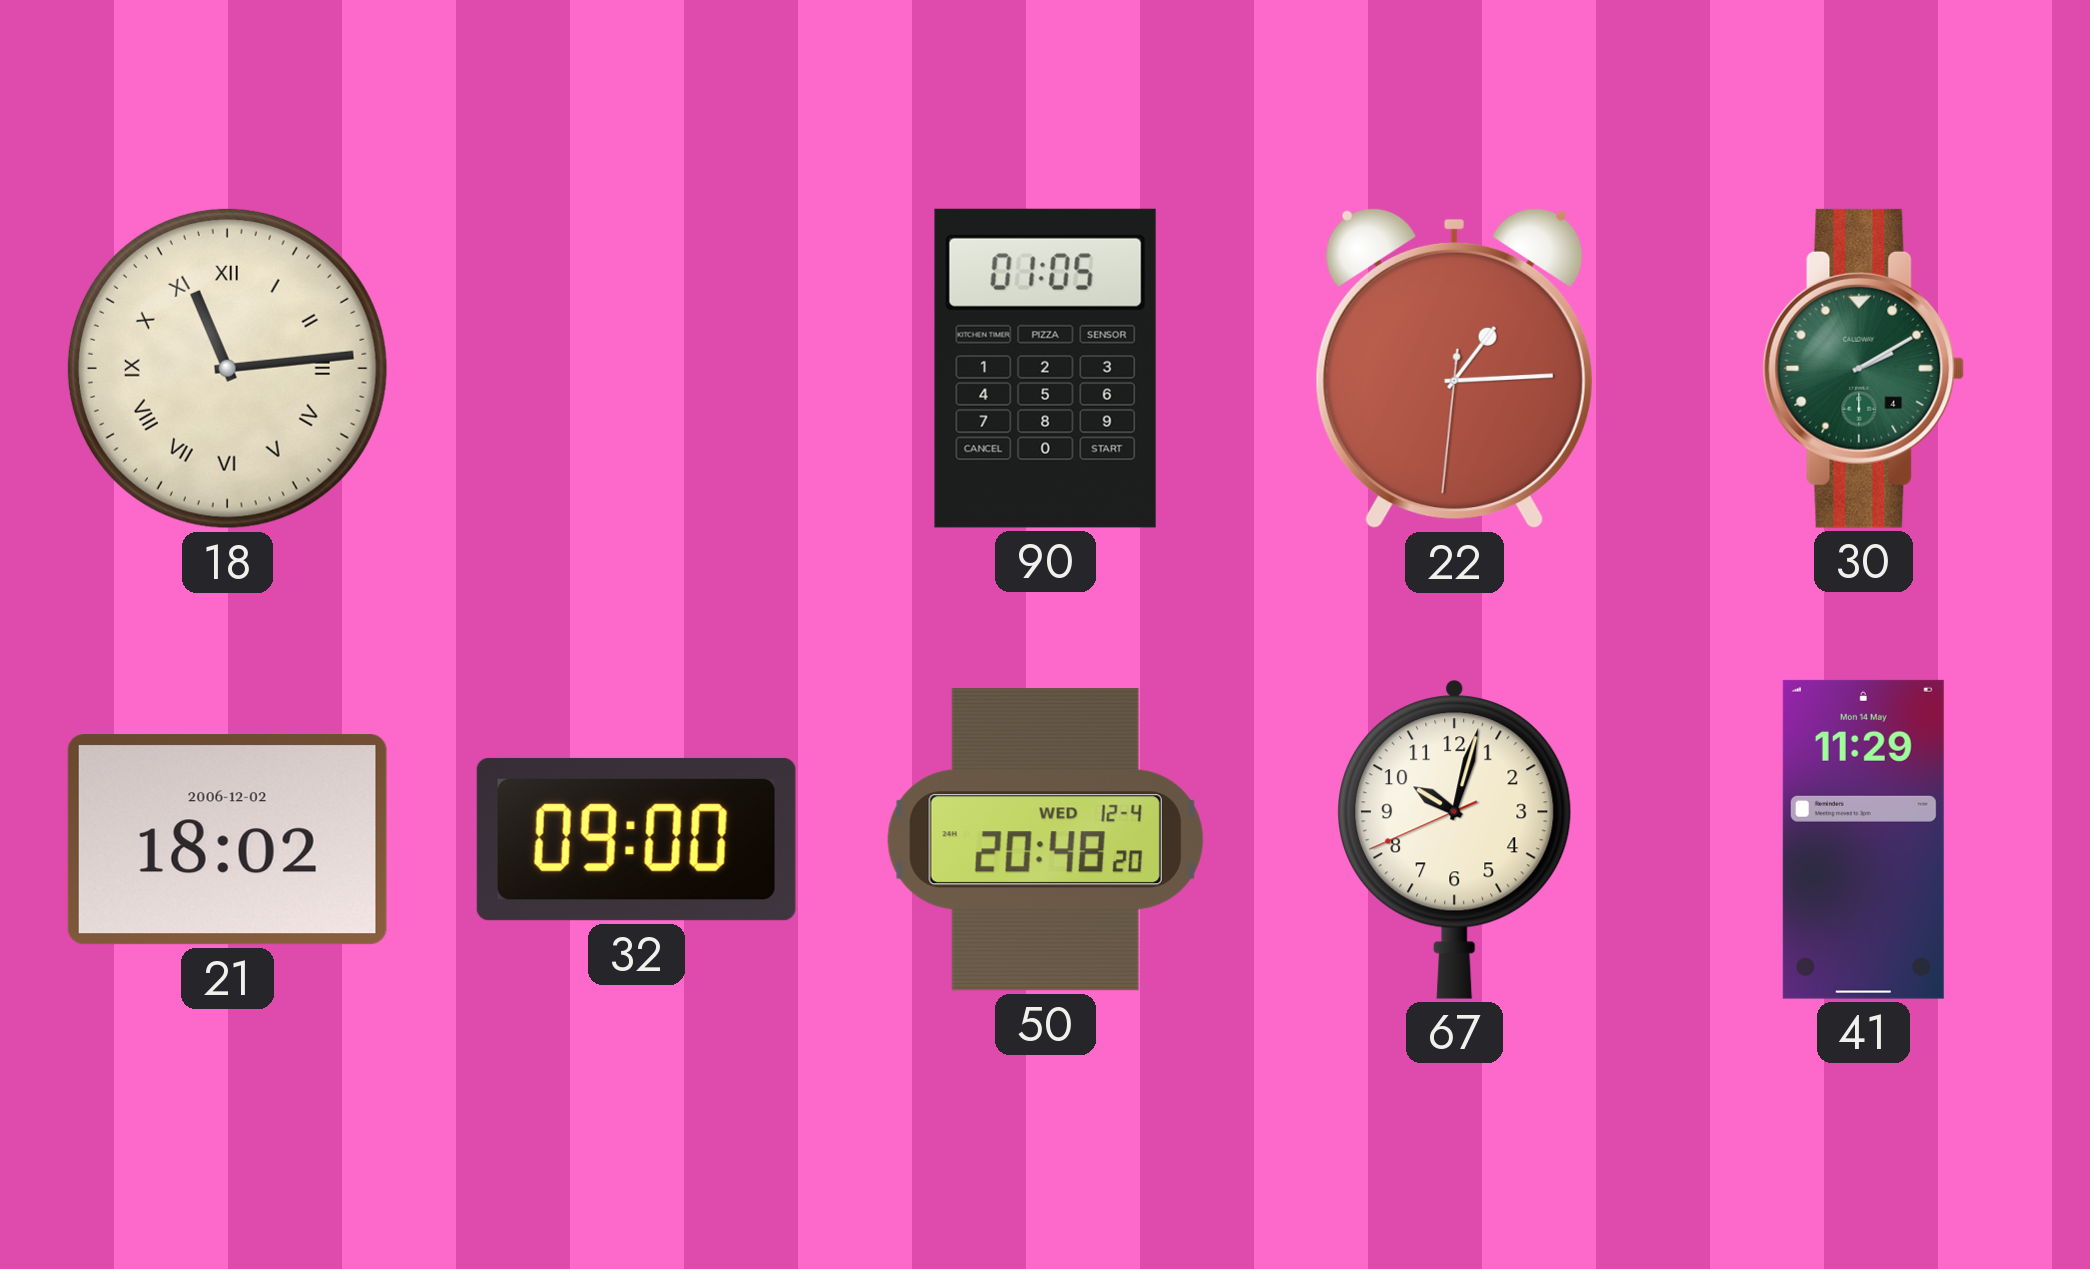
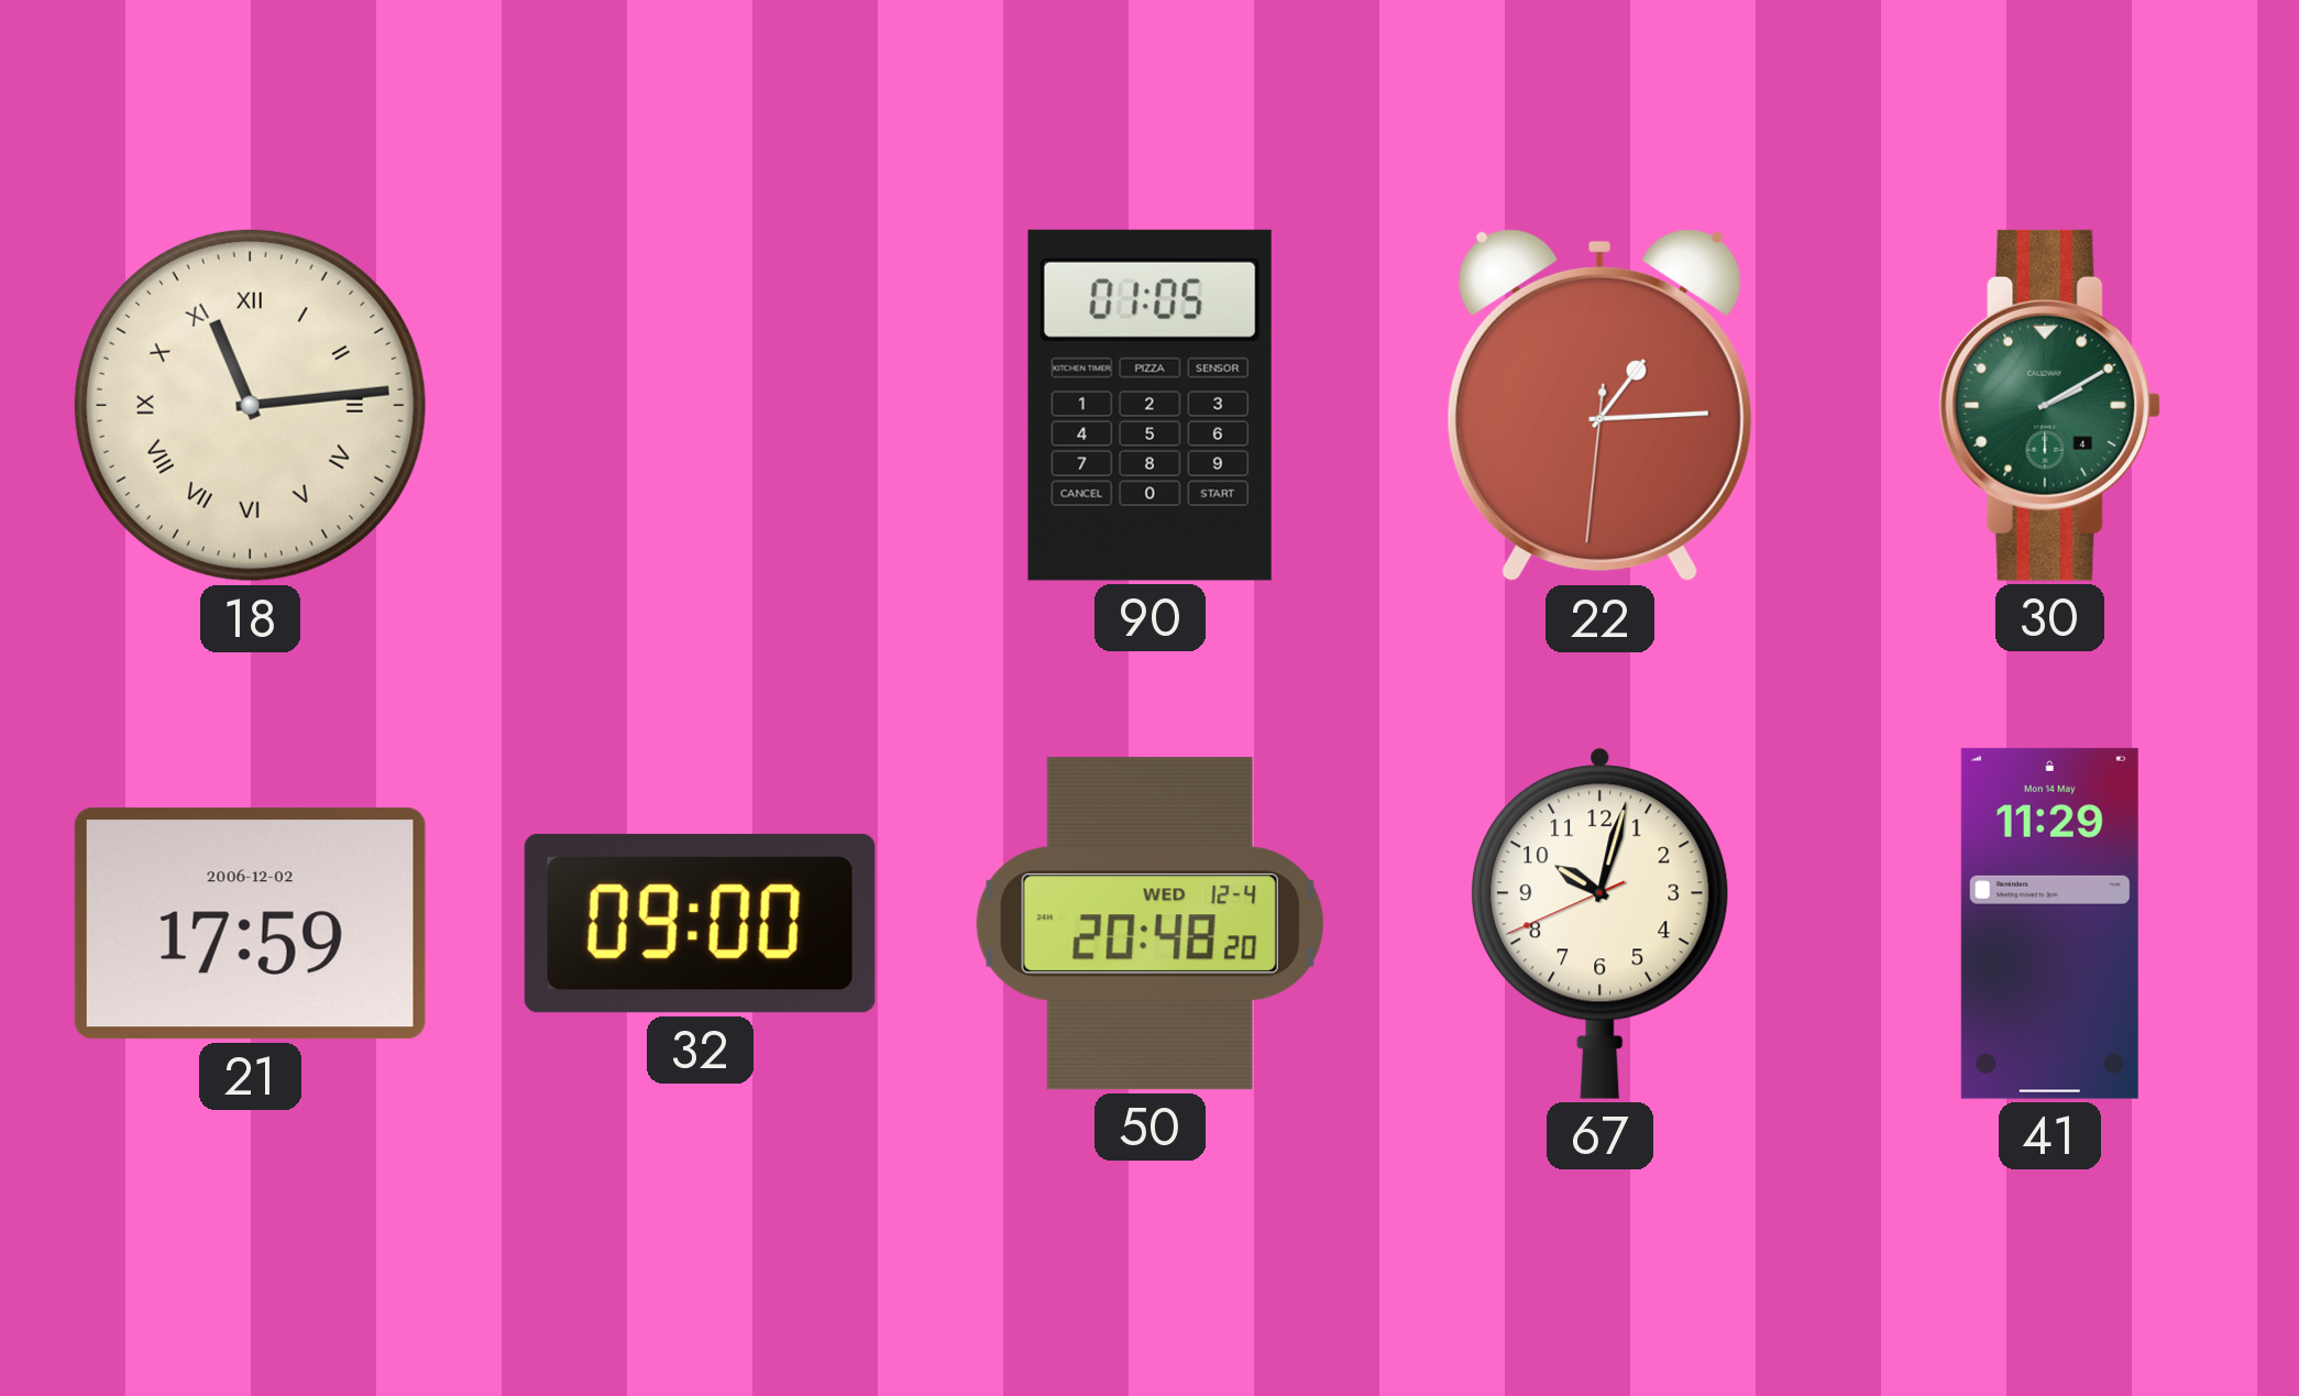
21: 18:02 -> 17:59 (250, 924)
